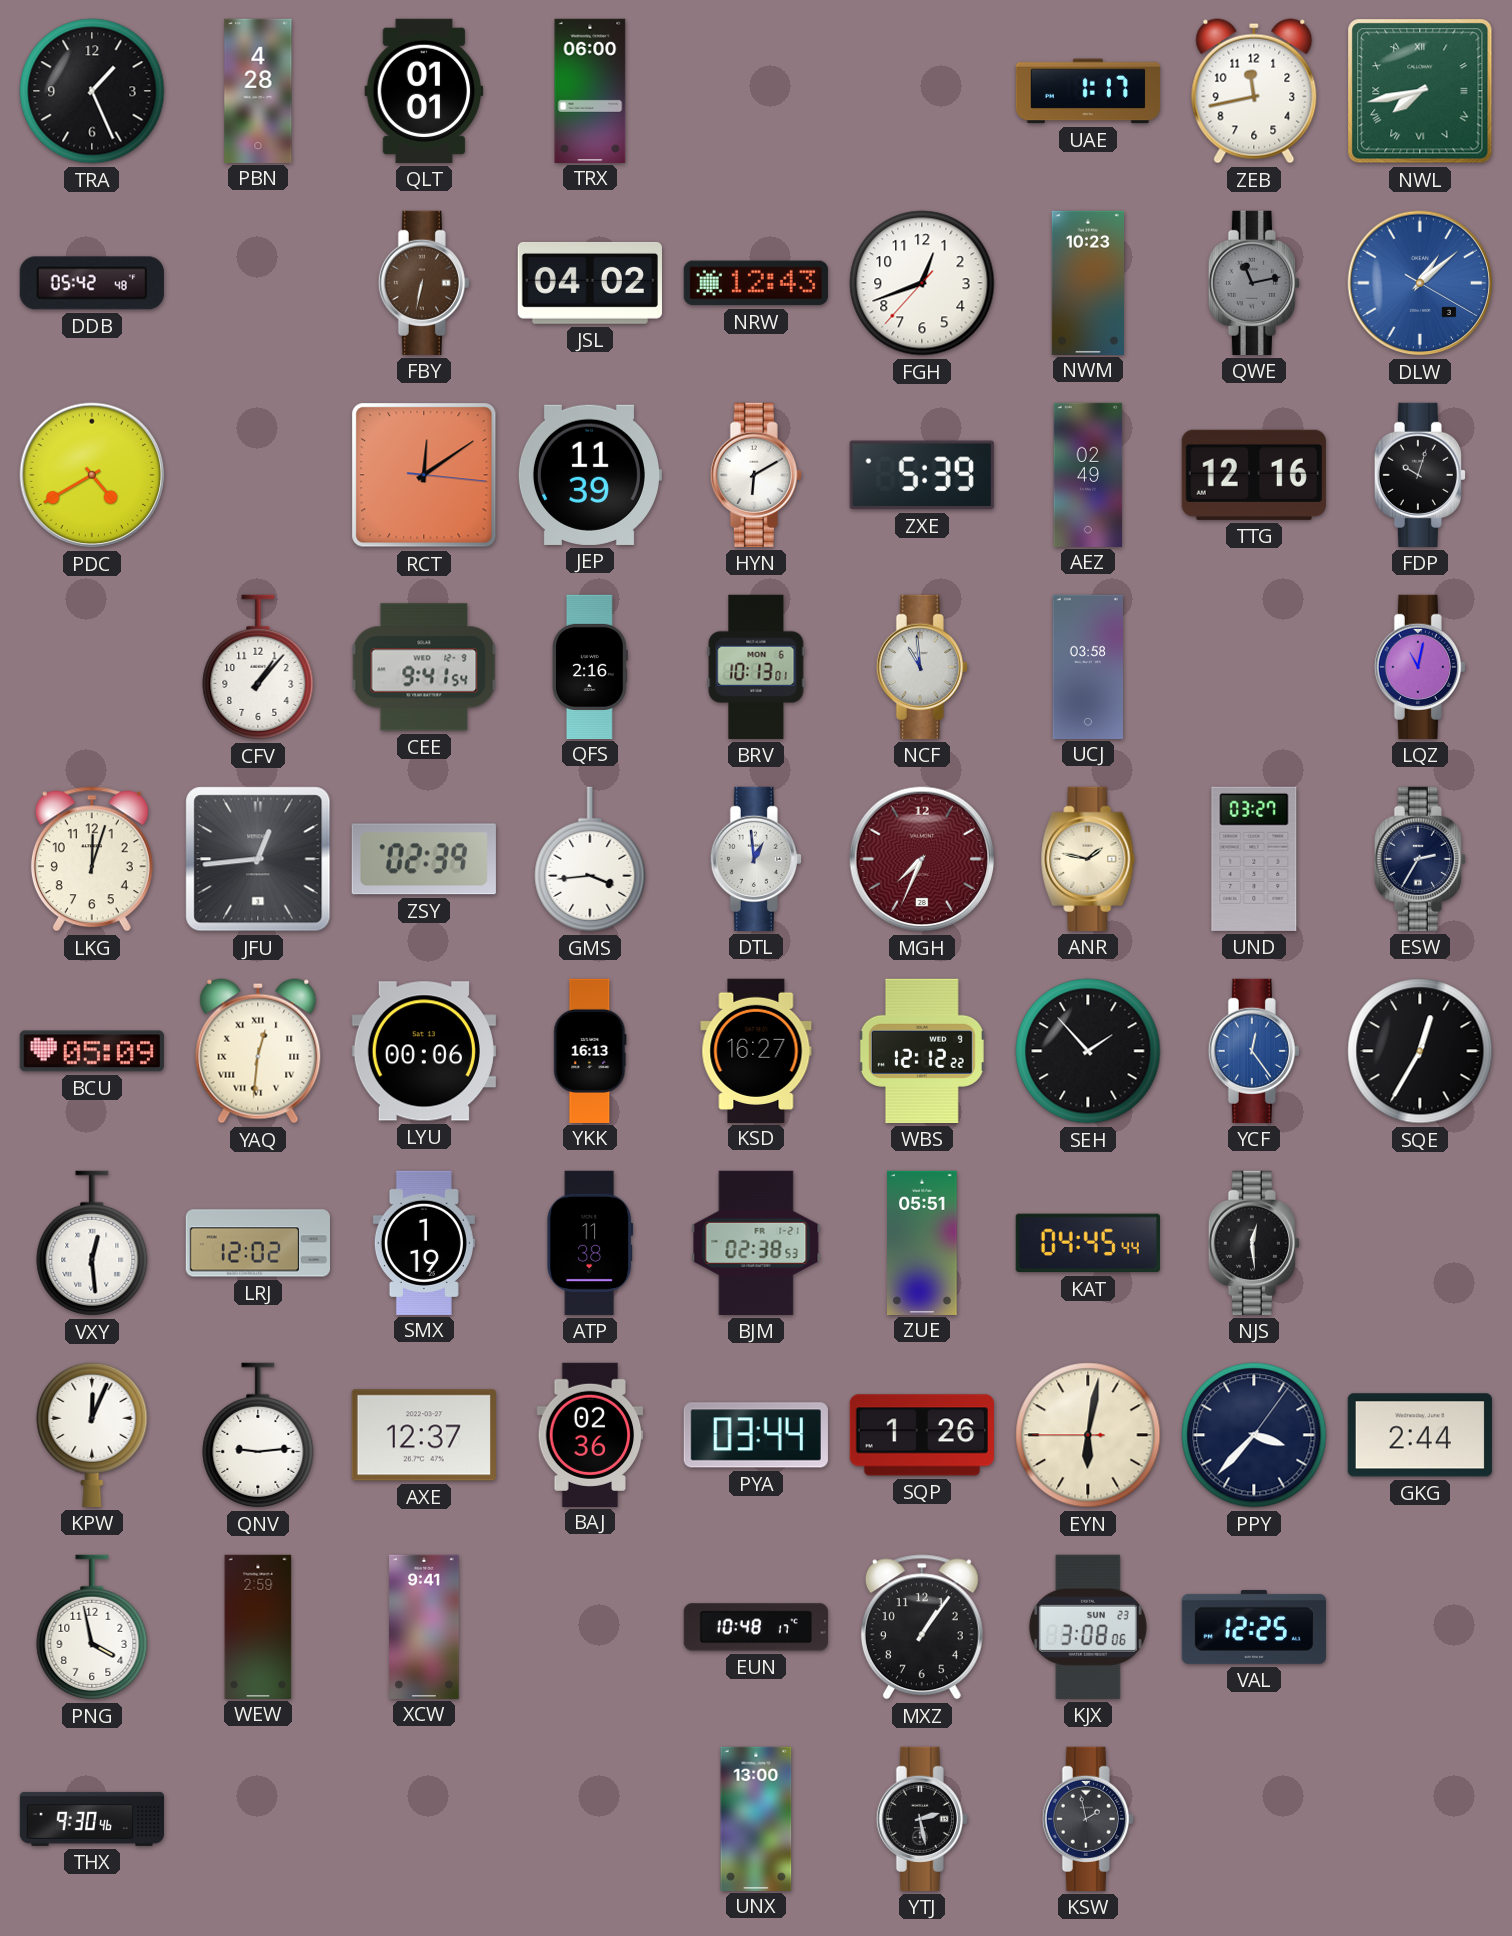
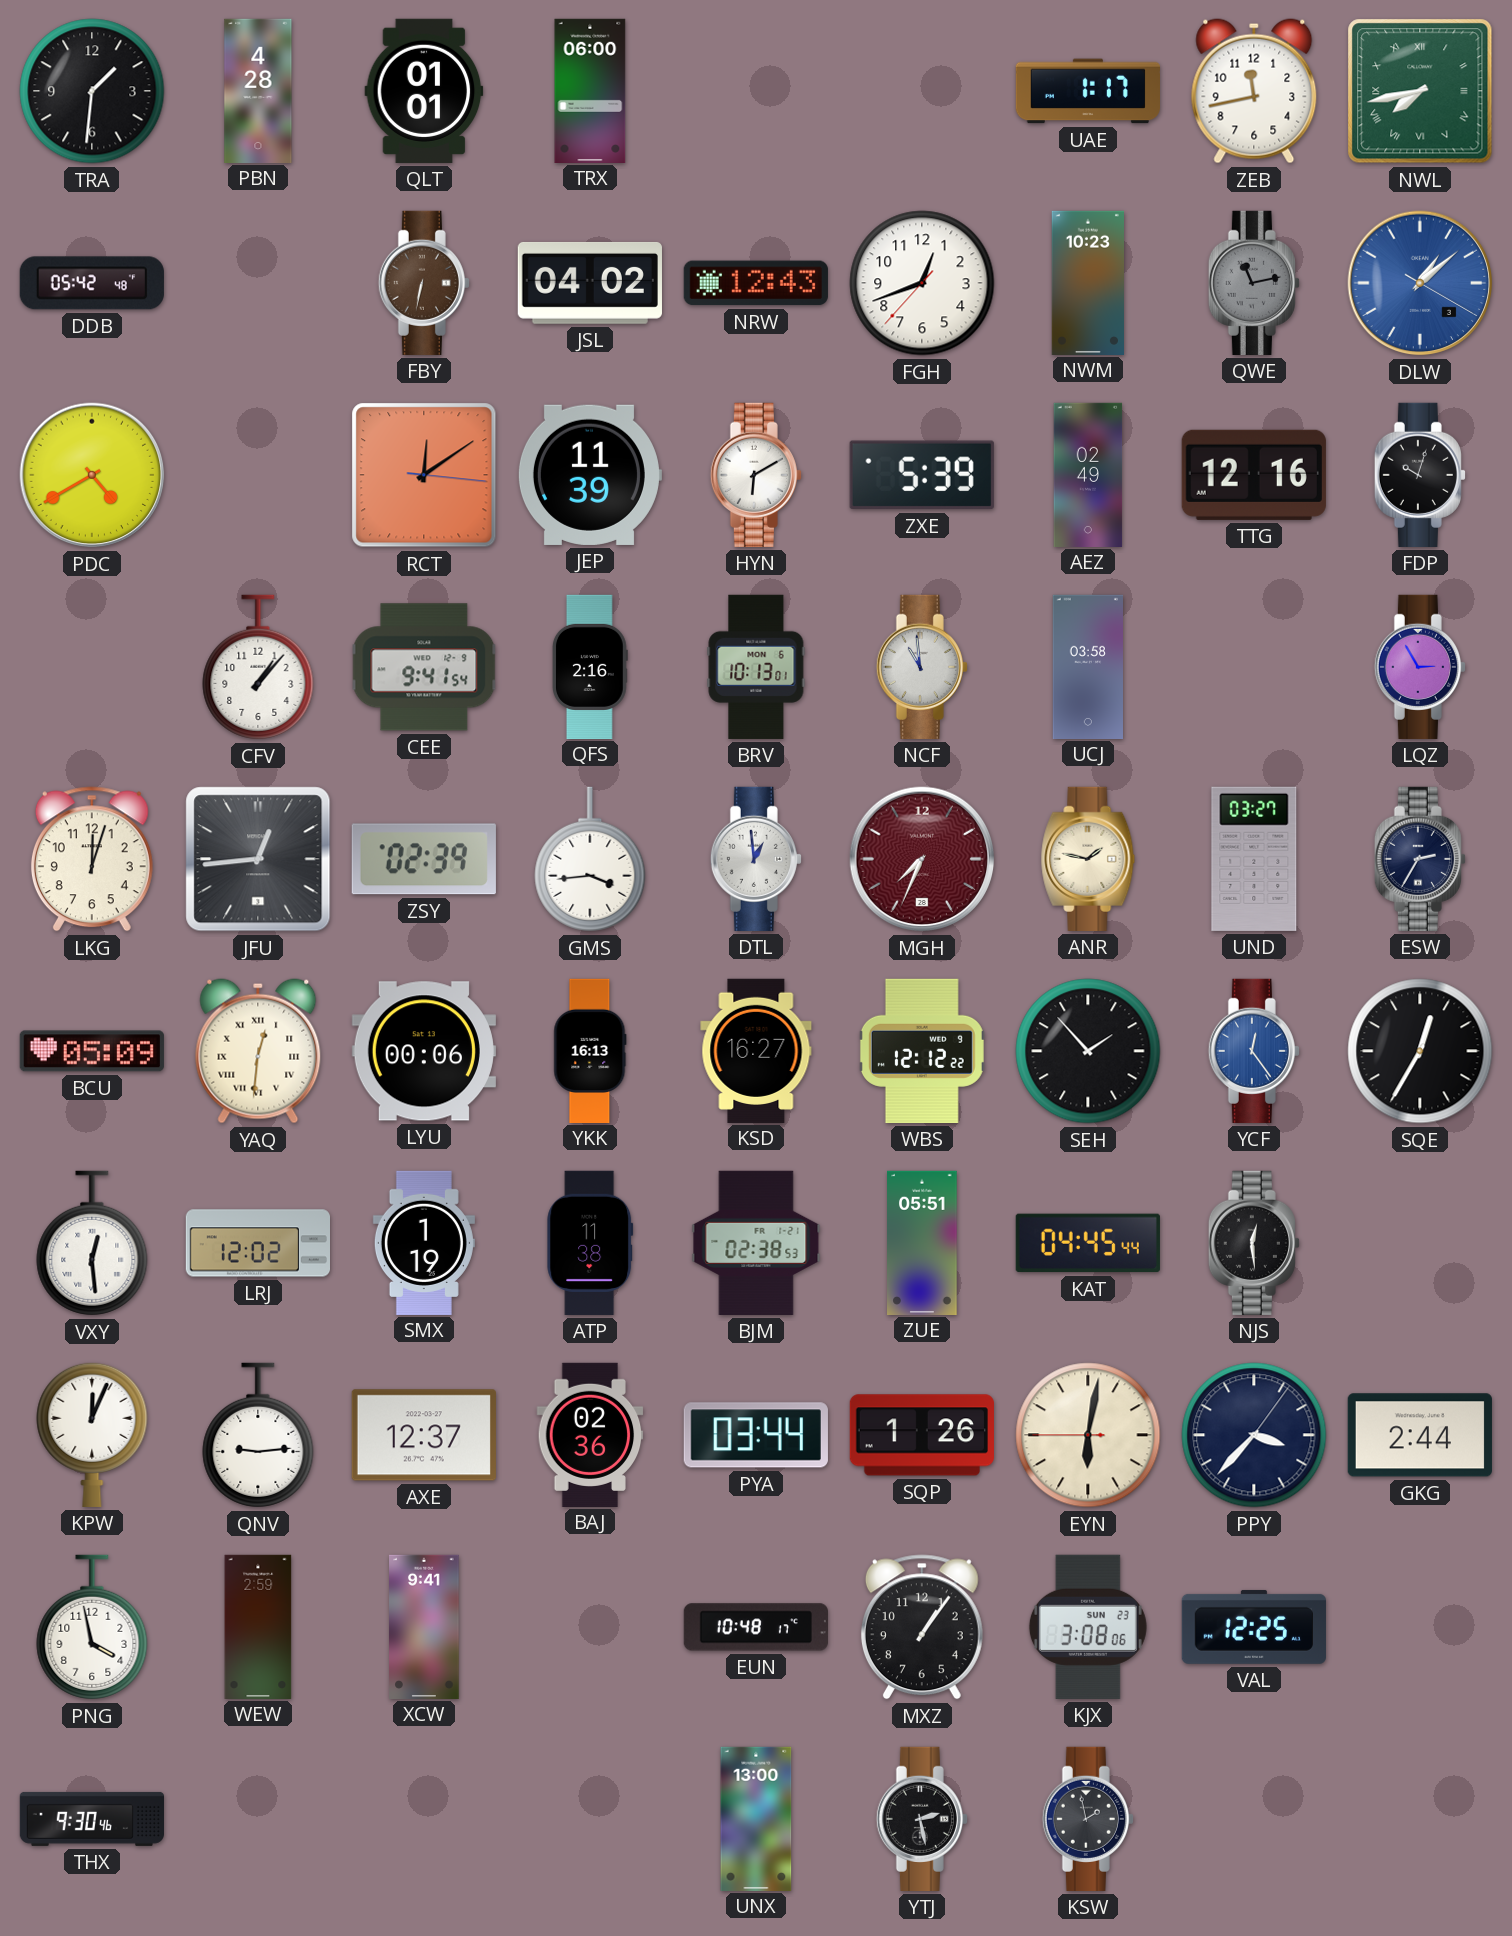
TRA: 1:26 -> 1:31 (92, 91)
LQZ: 11:02 -> 2:55 (1420, 667)
